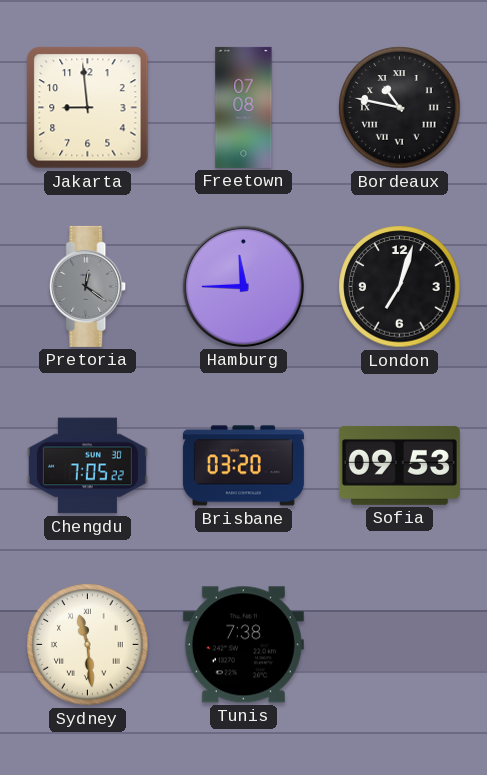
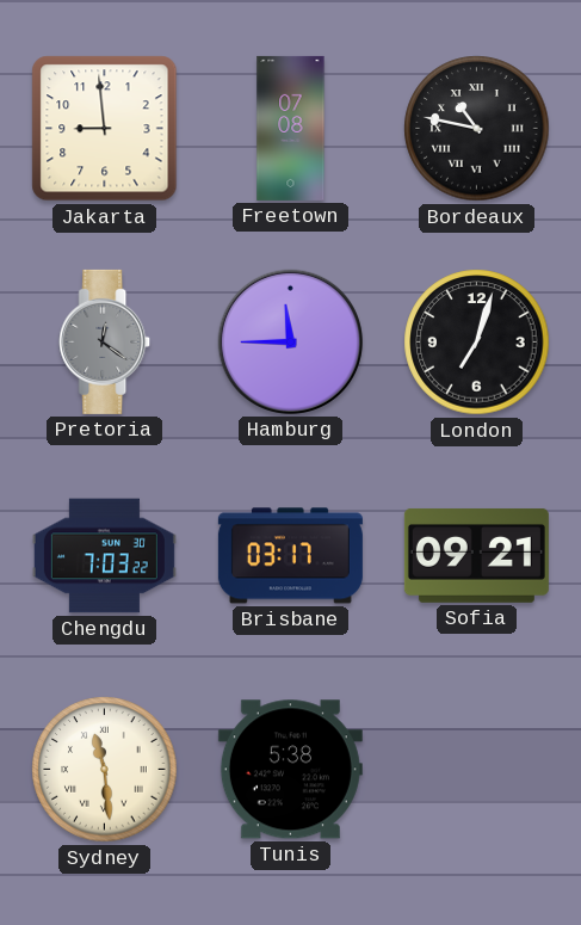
Chengdu: 7:05 -> 7:03 (104, 556)
Brisbane: 03:20 -> 03:17 (290, 556)
Sofia: 09:53 -> 09:21 (476, 555)
Tunis: 7:38 -> 5:38 (290, 770)
